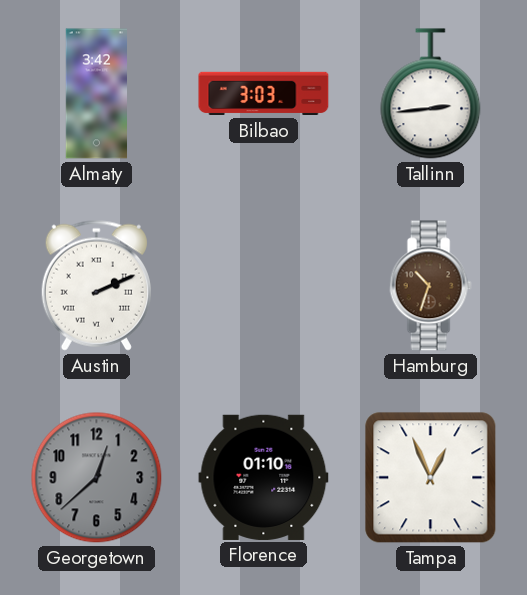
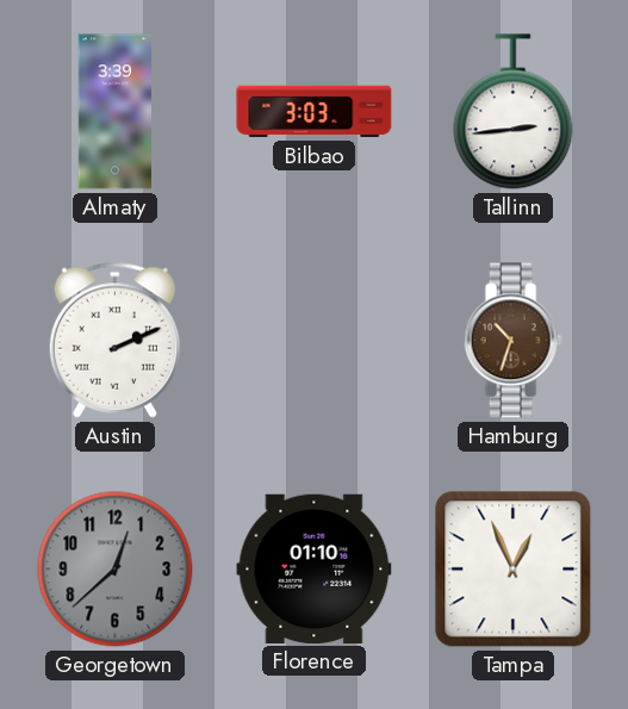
Almaty: 3:42 -> 3:39 (116, 112)
